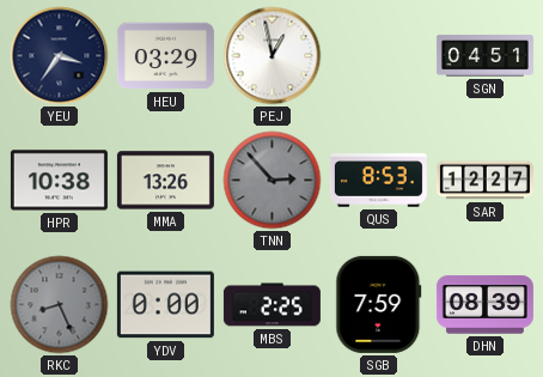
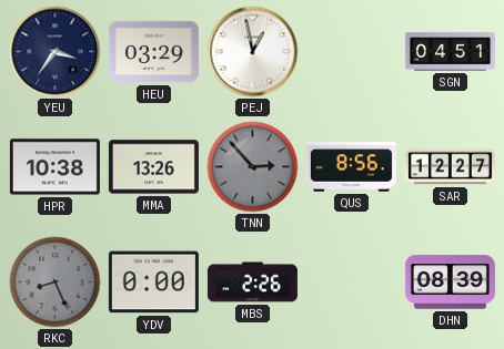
QUS: 8:53 -> 8:56 (351, 167)
MBS: 2:25 -> 2:26 (252, 283)
SGB: 7:59 -> none (379, 304)
